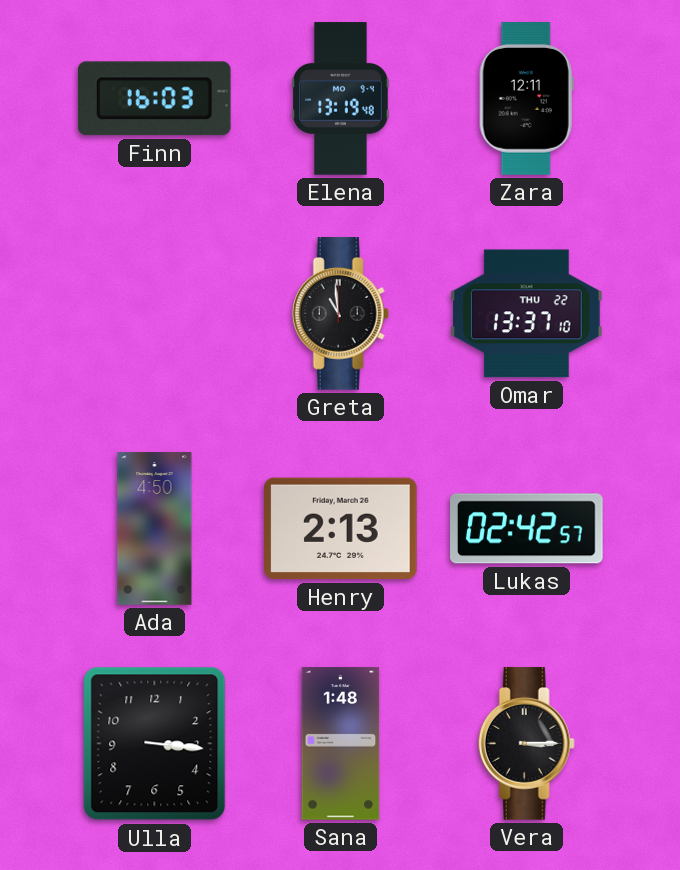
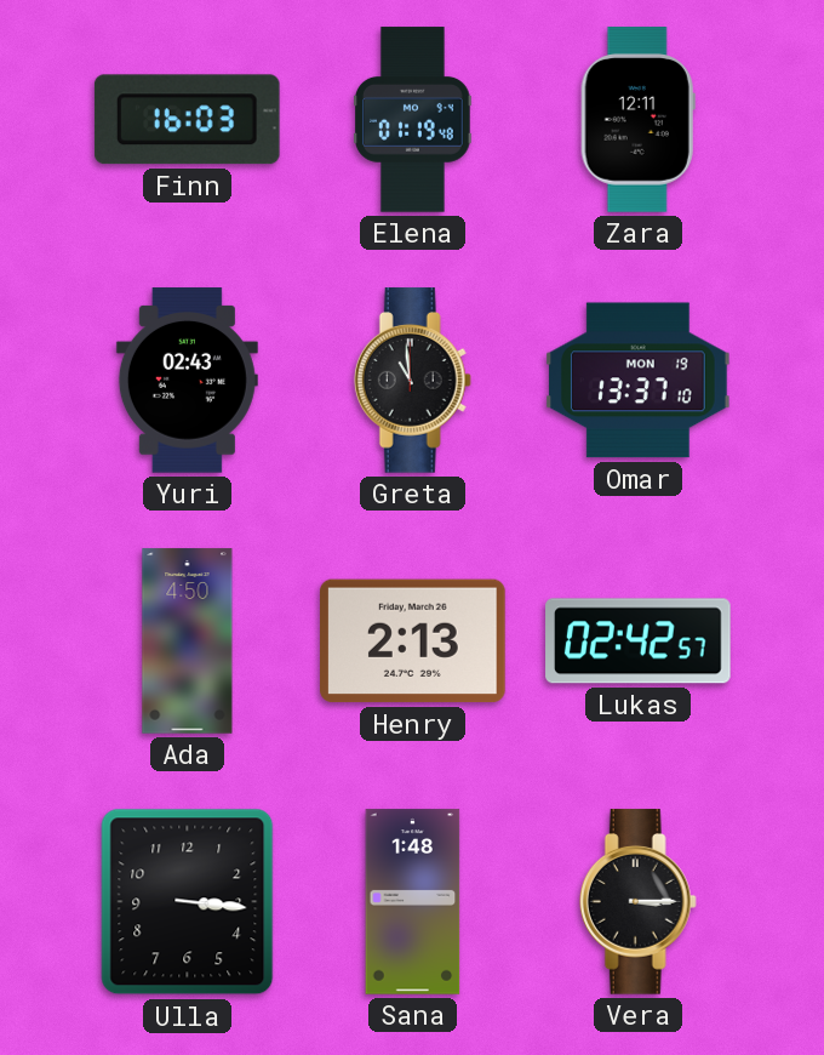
Elena: 13:19 -> 01:19 (413, 120)
Yuri: none -> 02:43 (187, 381)
Omar date: THU 22 -> MON 19 (639, 381)
